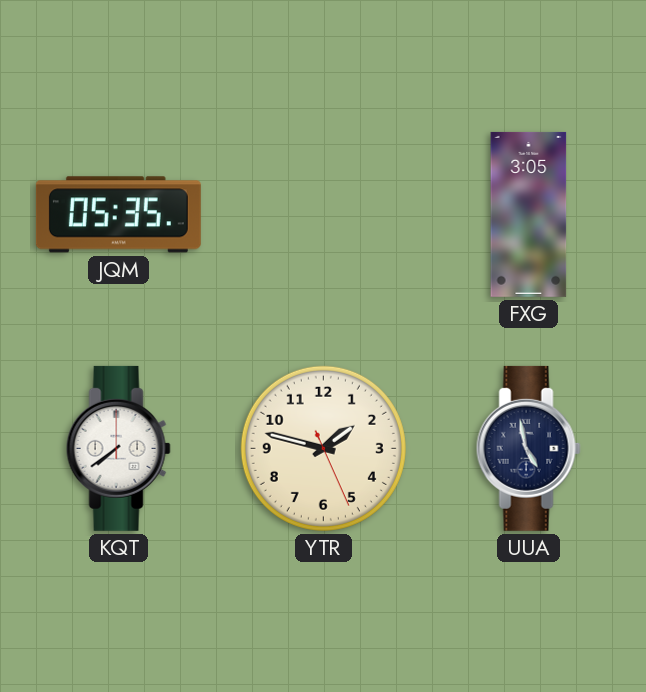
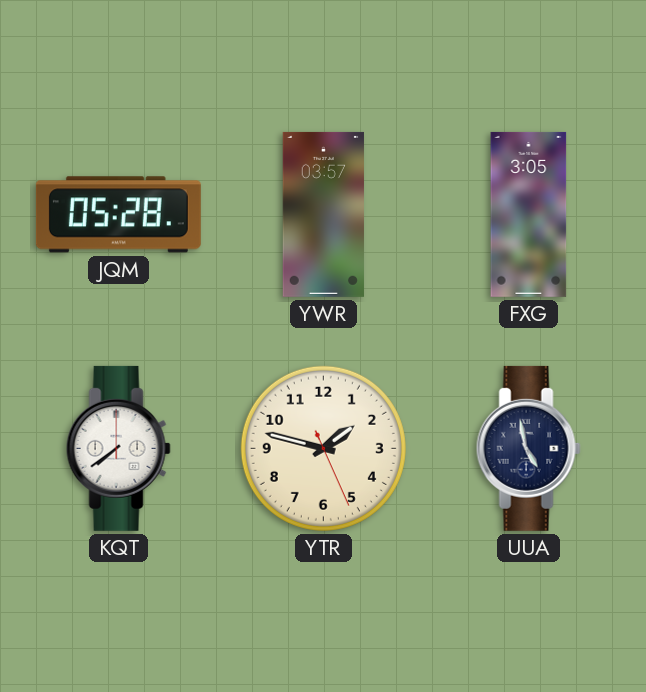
JQM: 05:35 -> 05:28 (118, 215)
YWR: none -> 03:57 (323, 214)
